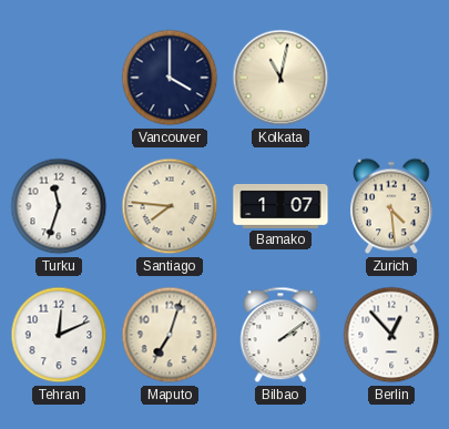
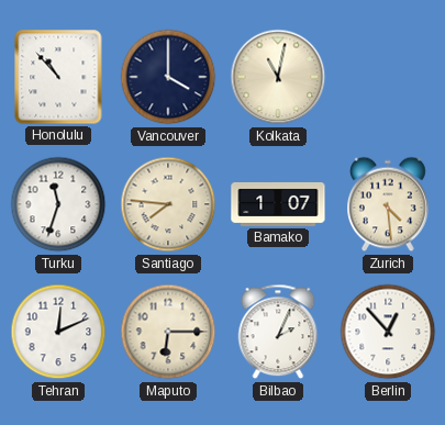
Honolulu: none -> 10:53 (58, 77)
Maputo: 7:03 -> 6:15 (168, 332)
Bilbao: 2:09 -> 2:04 (278, 332)
